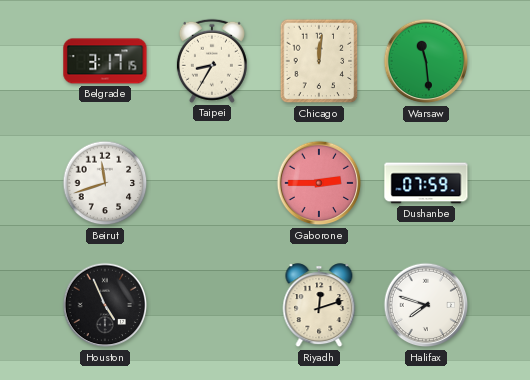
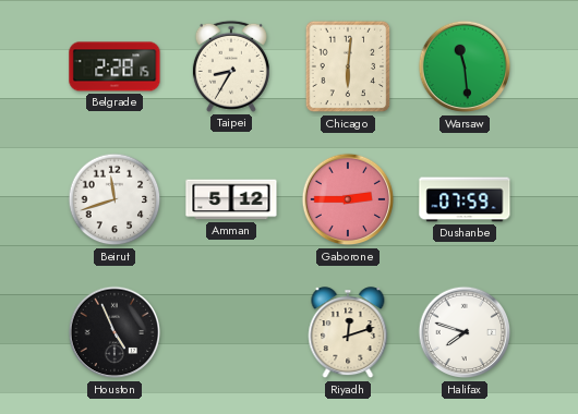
Belgrade: 3:17 -> 2:28 (115, 66)
Chicago: 12:01 -> 6:01 (348, 66)
Amman: none -> 5:12 (231, 199)
